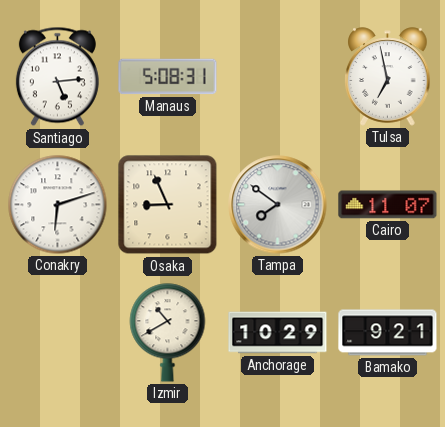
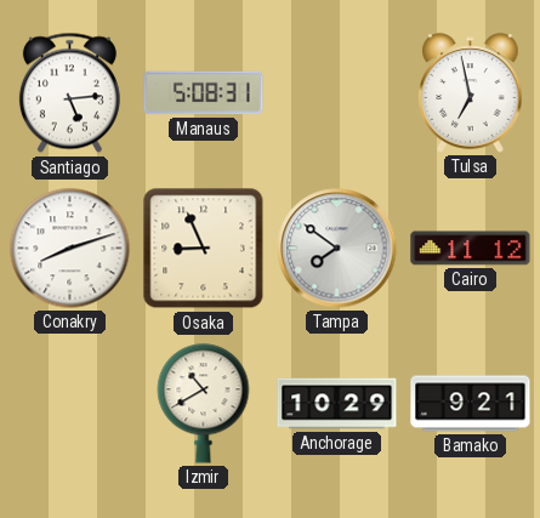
Conakry: 6:12 -> 8:12 (70, 249)
Cairo: 11:07 -> 11:12 (471, 249)
